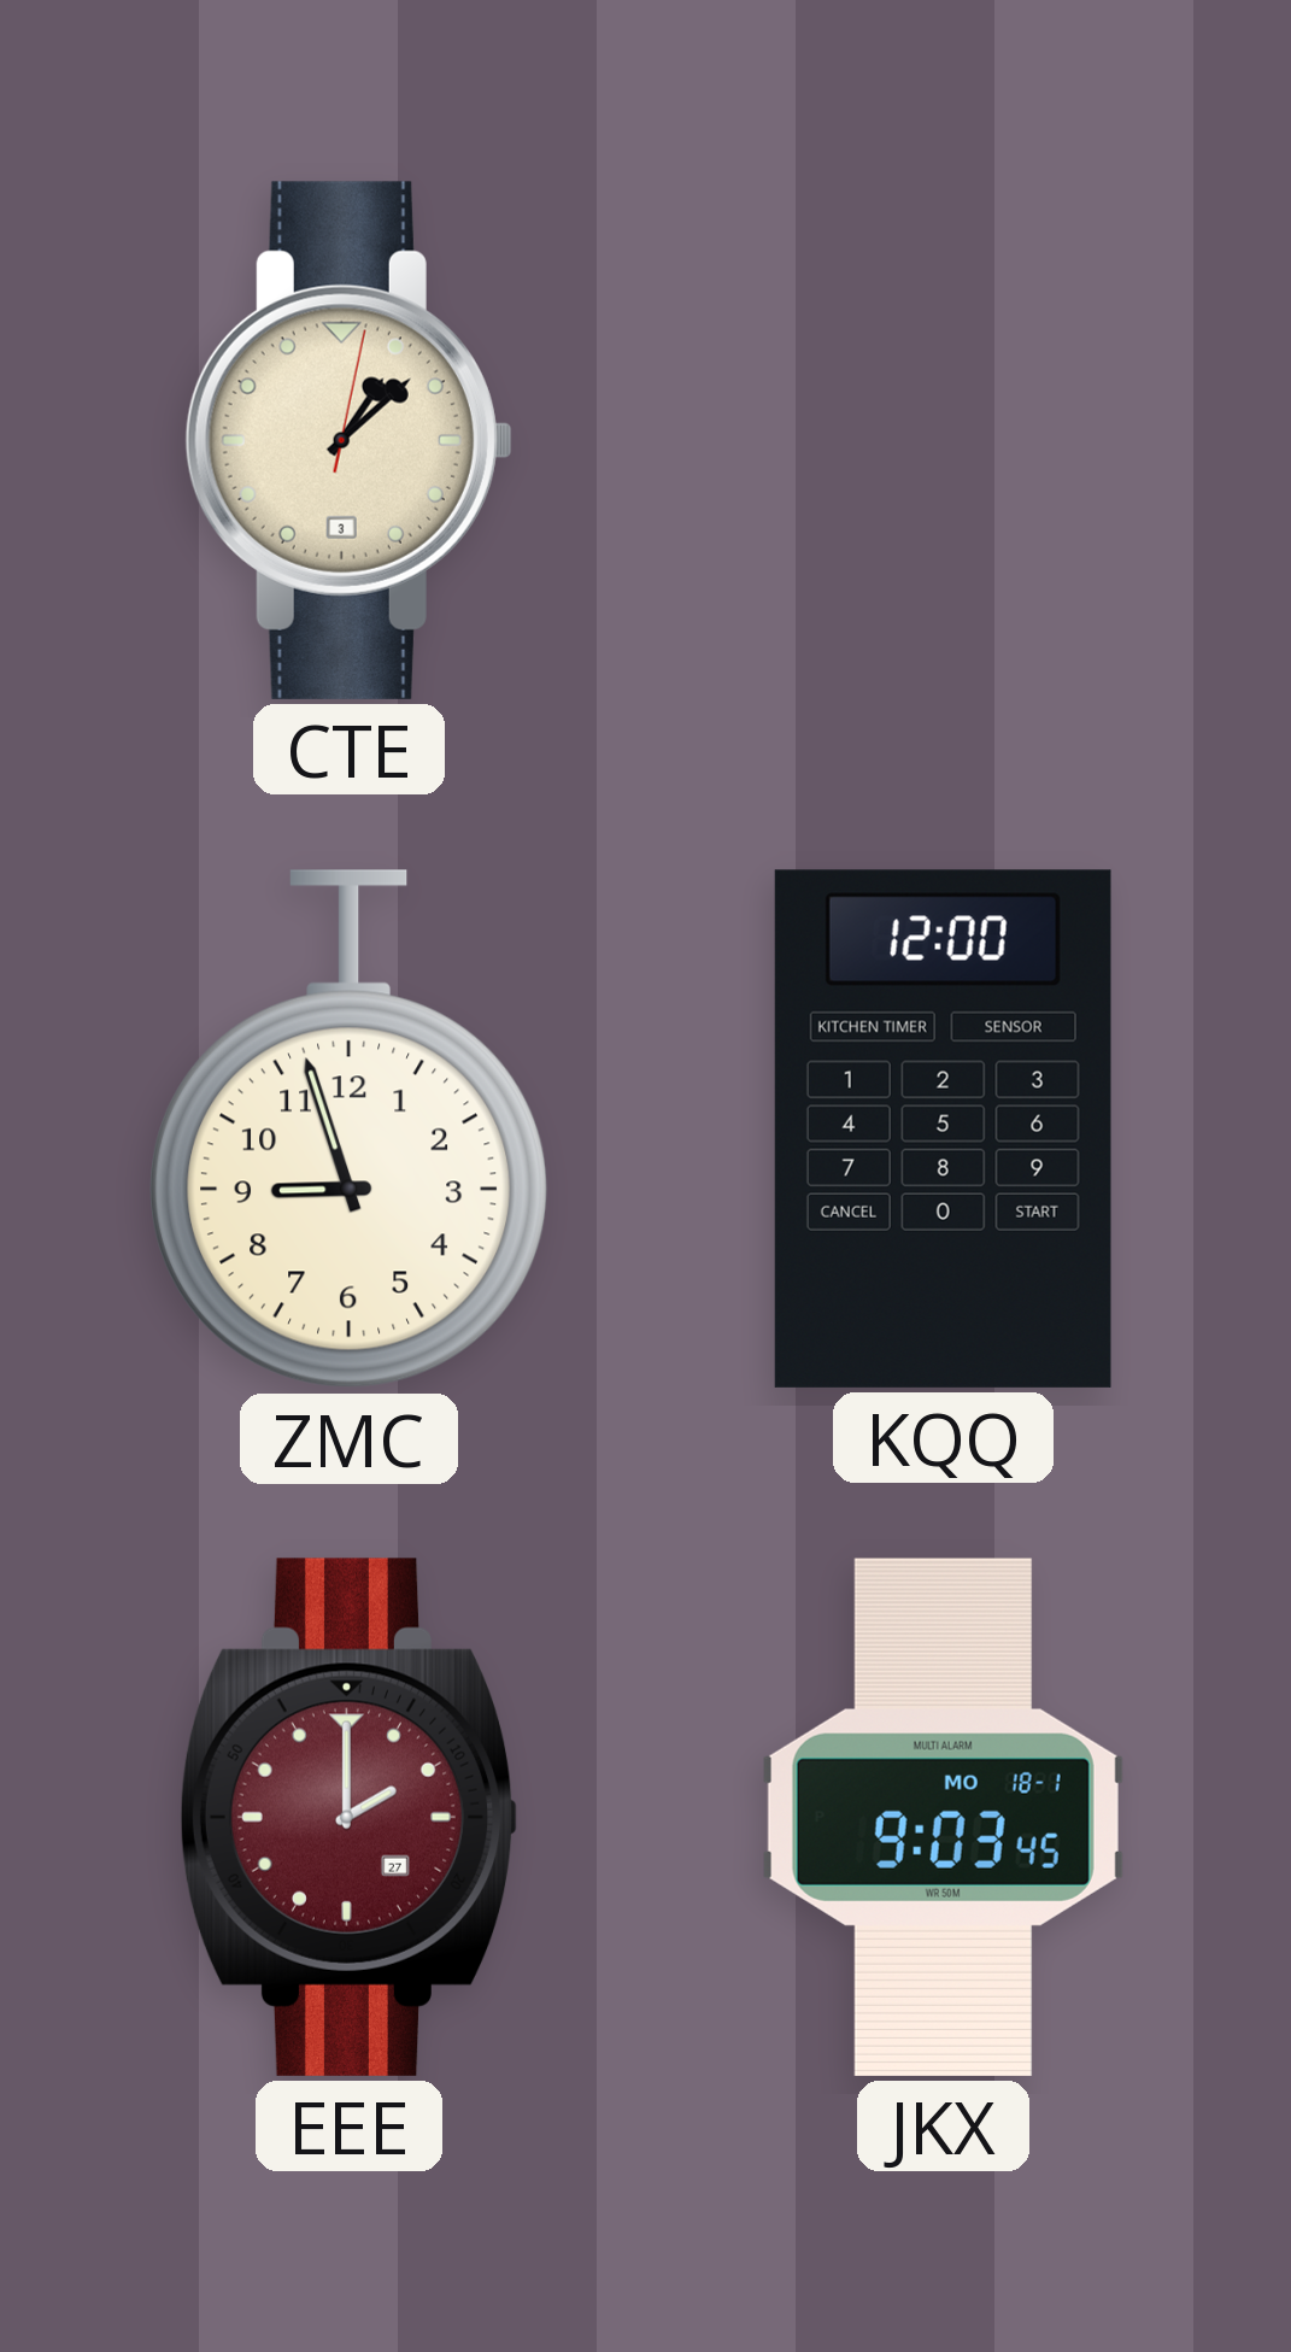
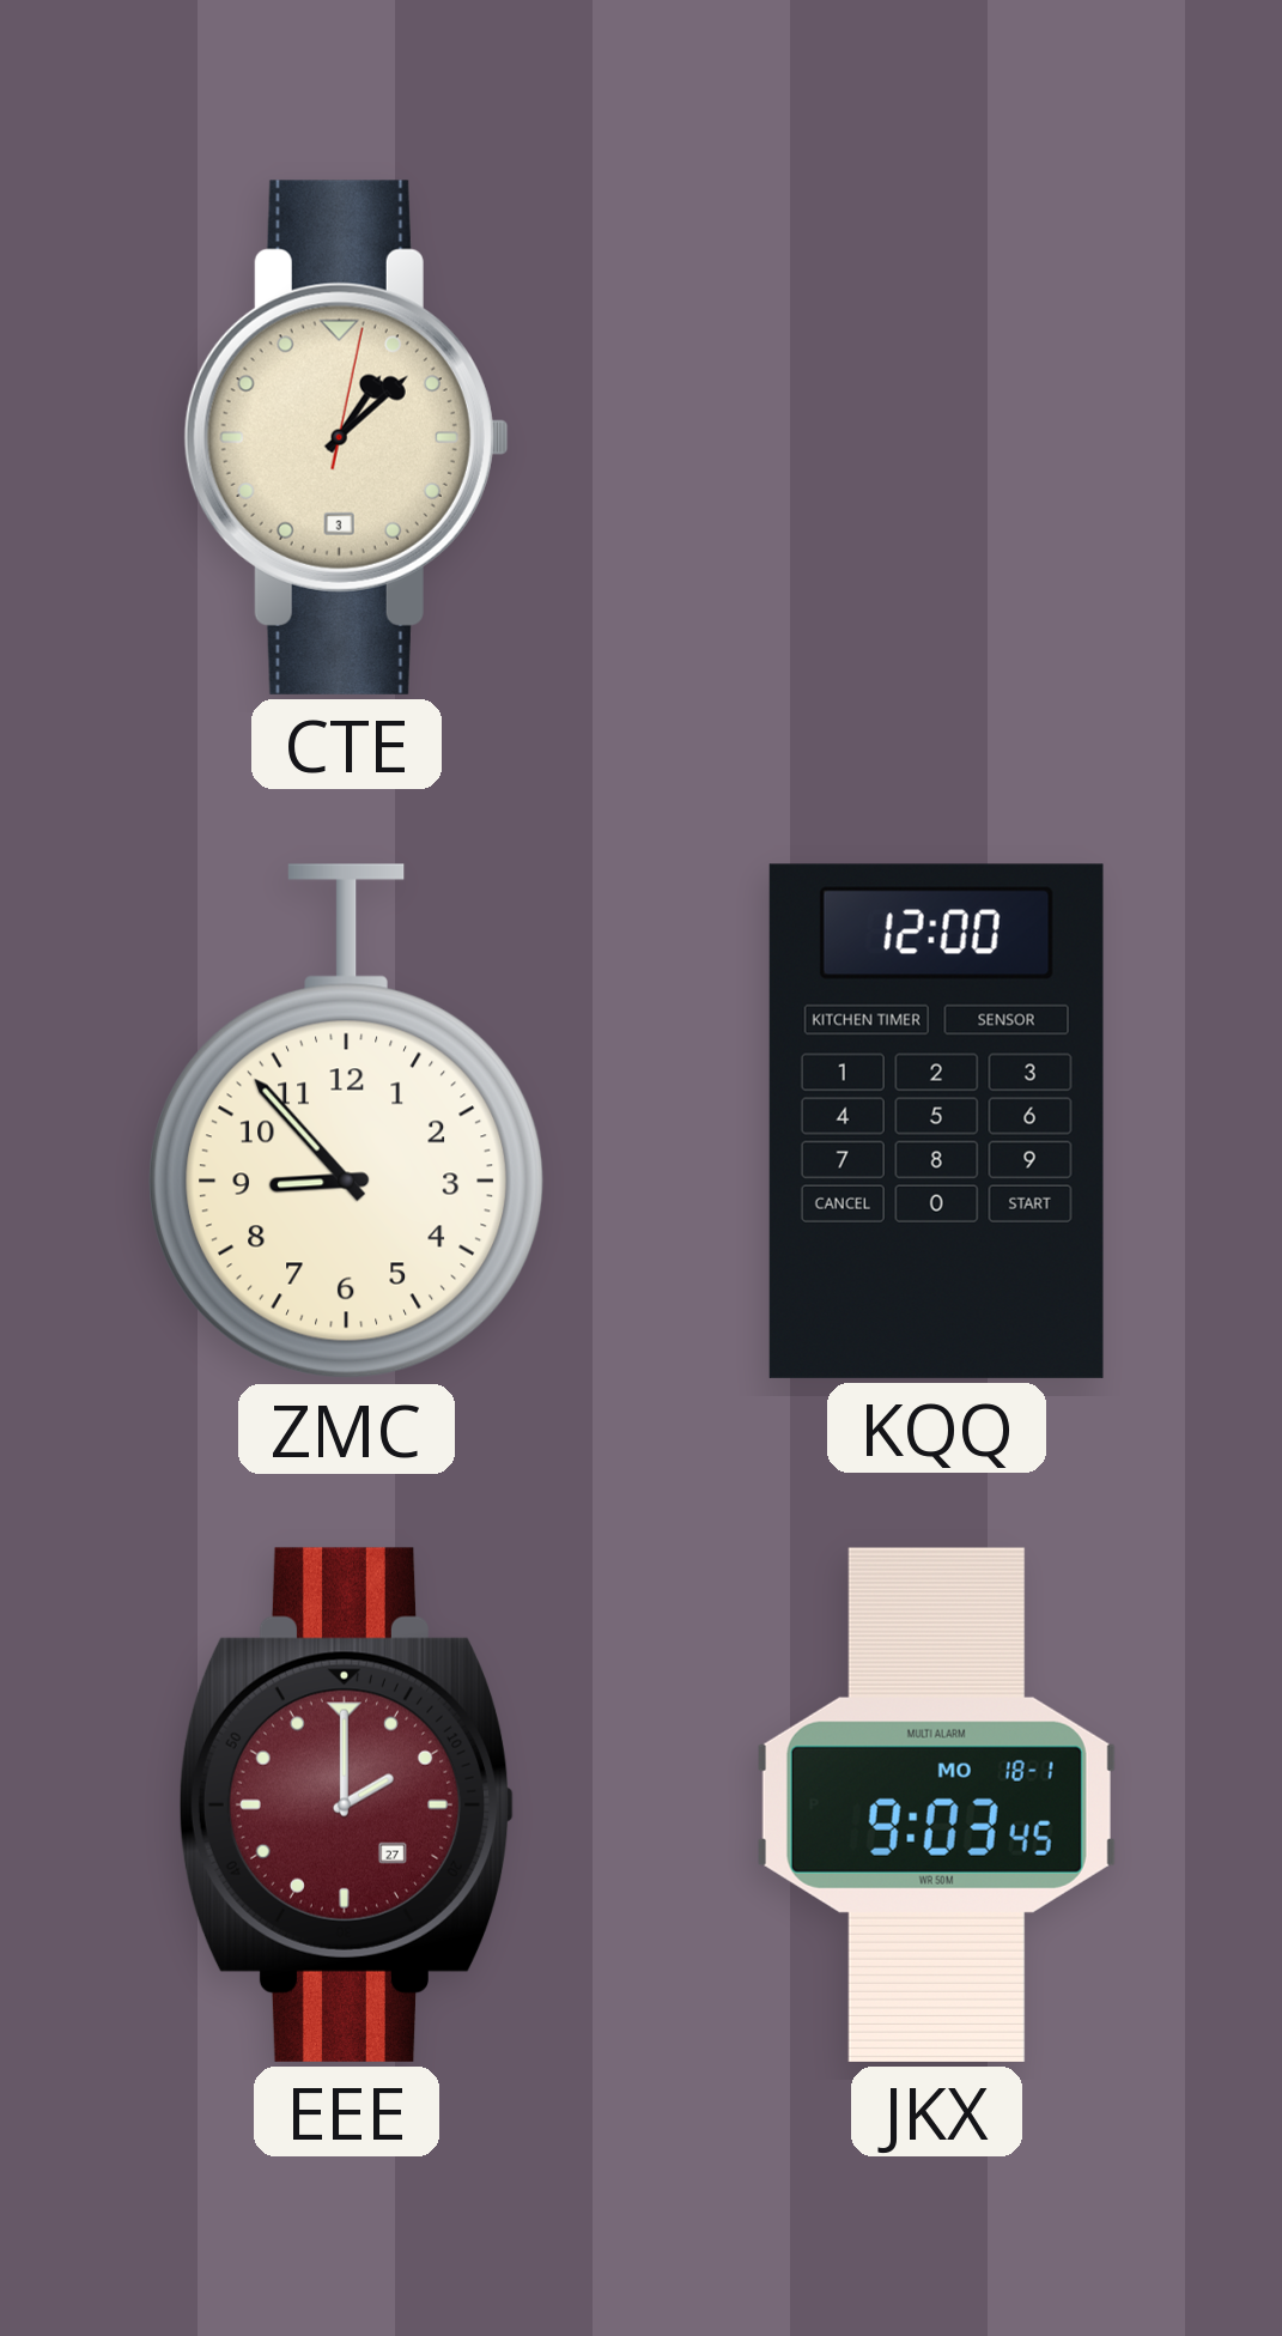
ZMC: 8:57 -> 8:53 (347, 1122)
